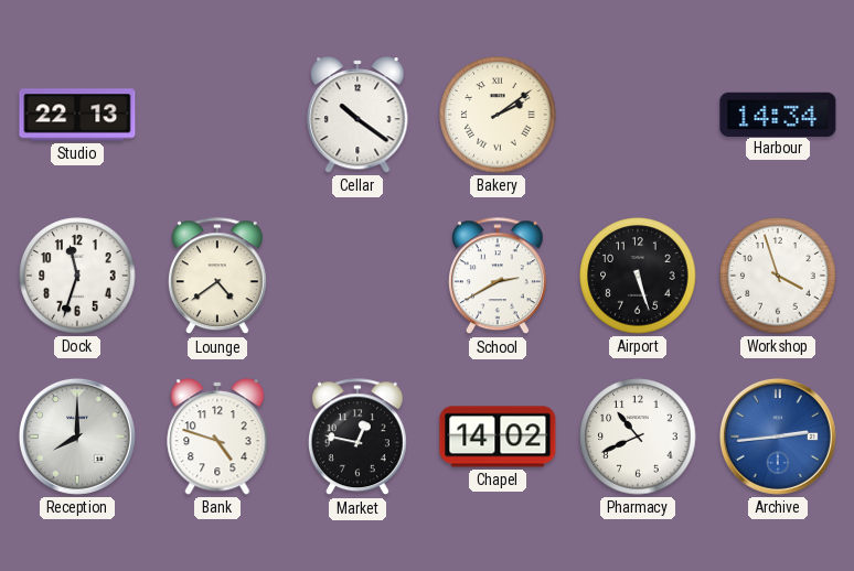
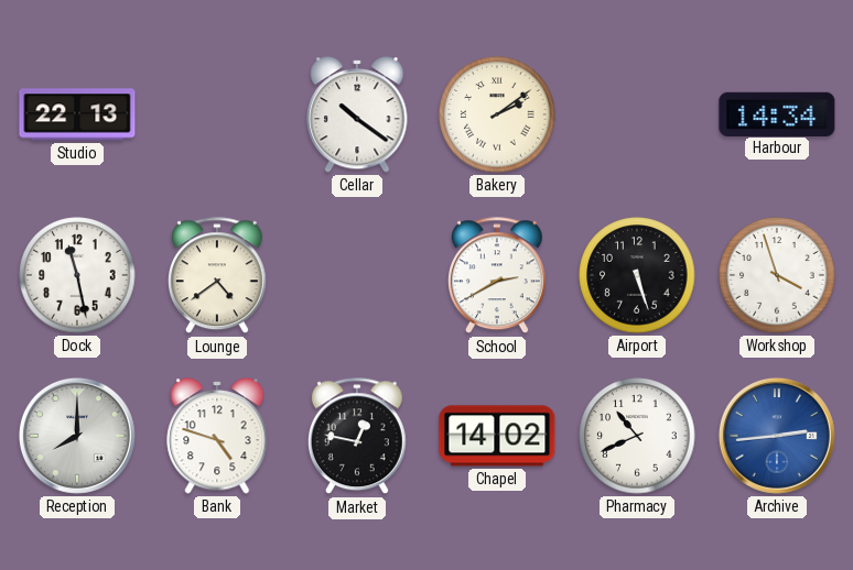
Dock: 11:33 -> 11:28 (77, 275)
